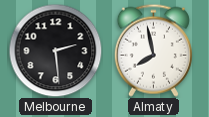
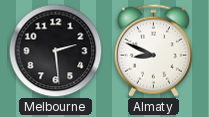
Almaty: 7:58 -> 8:49 (153, 50)
